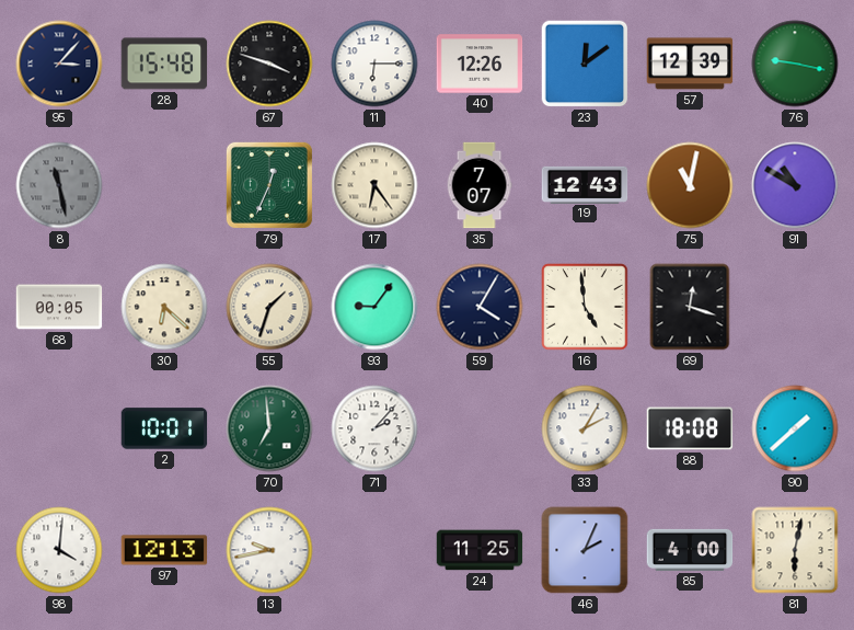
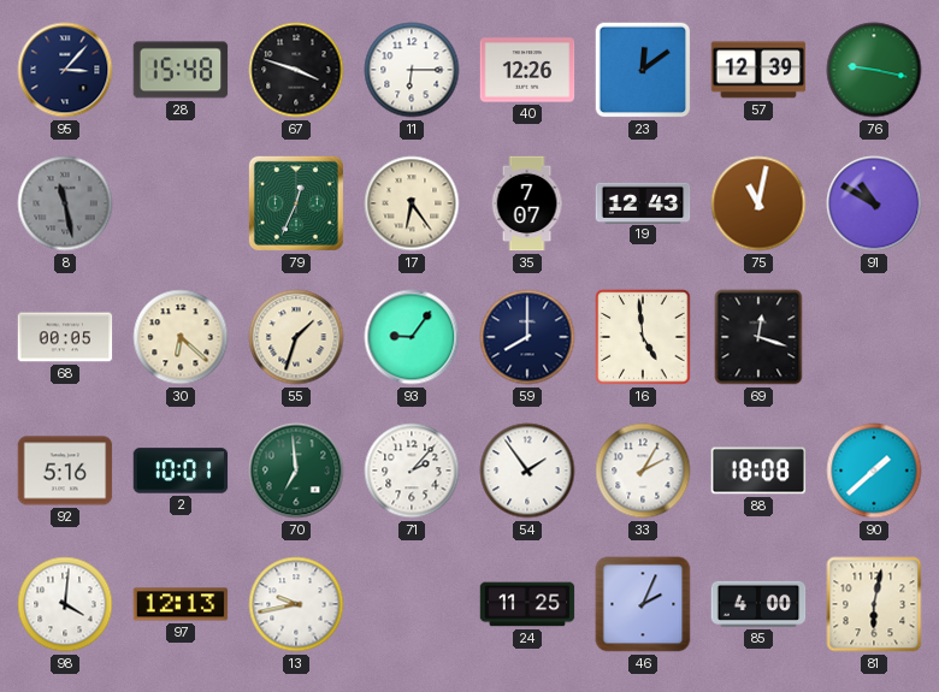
59: 4:05 -> 8:00 (527, 337)
92: none -> 5:16 (65, 471)
54: none -> 1:54 (527, 471)
